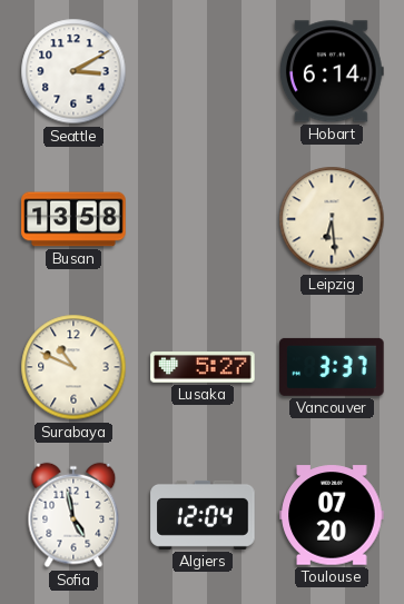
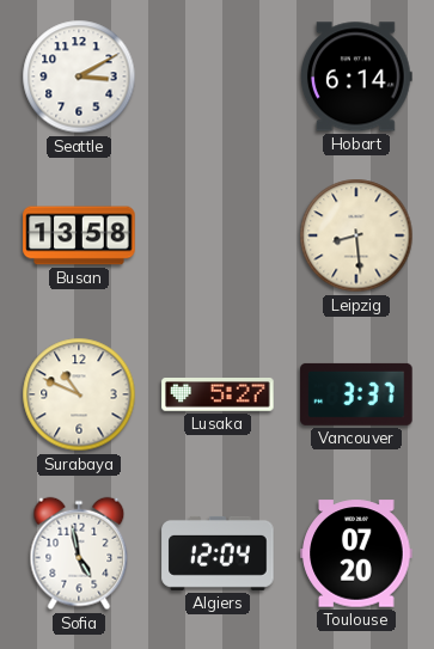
Leipzig: 6:29 -> 8:29 (356, 235)
